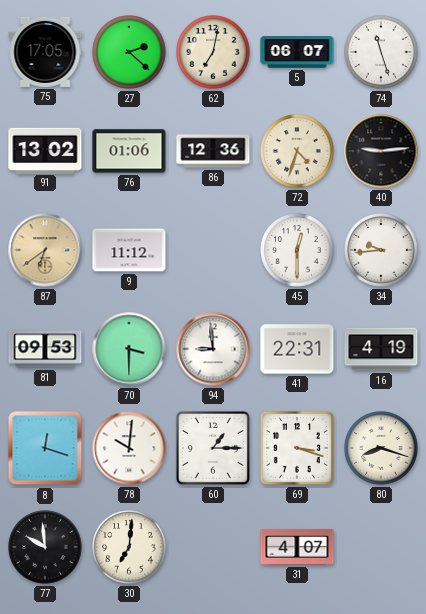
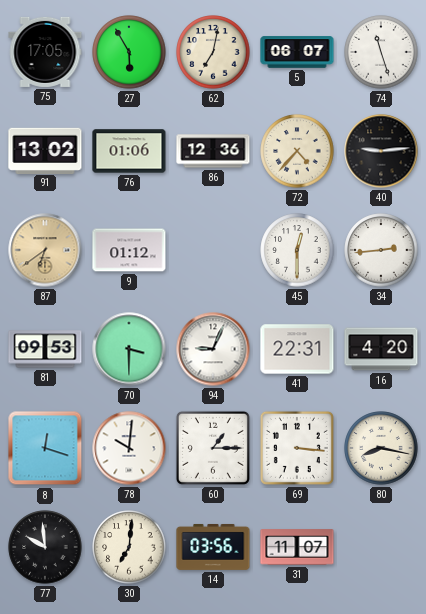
27: 2:22 -> 5:55 (129, 52)
72: 4:33 -> 4:37 (297, 151)
9: 11:12 -> 01:12 (129, 250)
34: 9:44 -> 2:44 (381, 250)
94: 8:59 -> 9:04 (213, 349)
16: 4:19 -> 4:20 (381, 349)
69: 3:18 -> 3:16 (297, 448)
80: 8:18 -> 8:17 (381, 448)
14: none -> 03:56 (213, 547)
31: 4:07 -> 11:07 (297, 547)
